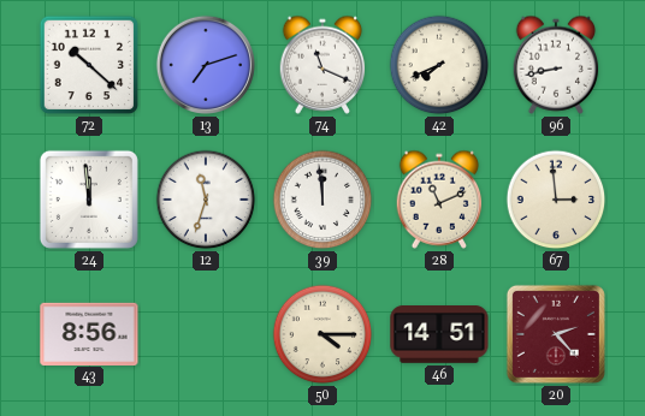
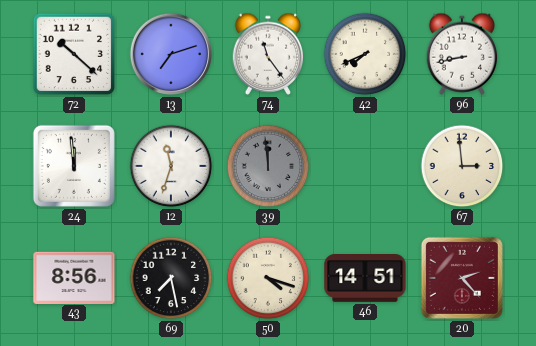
74: 11:19 -> 11:24 (268, 54)
39 dial: white -> grey (268, 166)
28: 11:11 -> none (439, 200)
69: none -> 7:28 (171, 278)
50: 4:15 -> 4:18 (268, 278)
